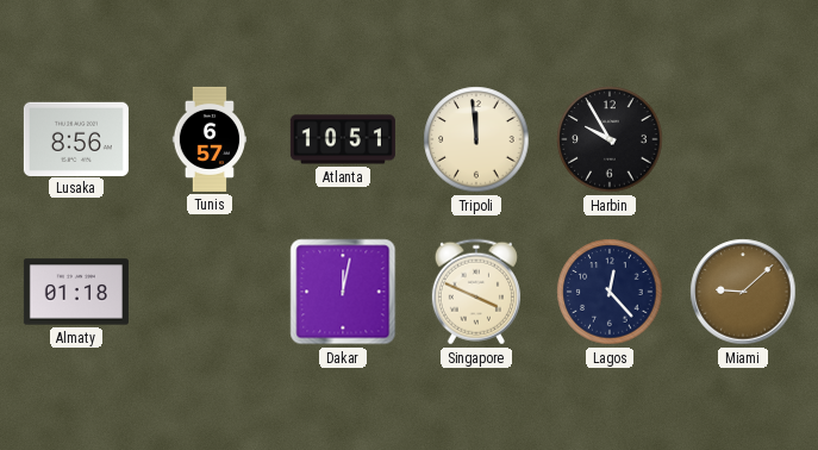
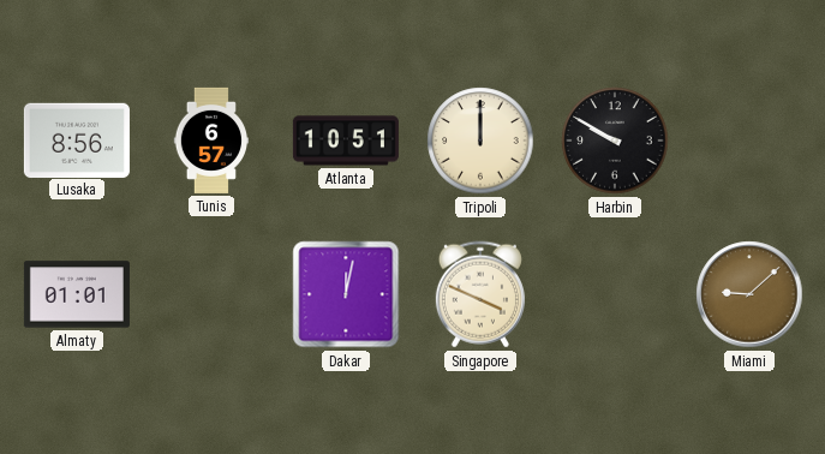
Tripoli: 11:59 -> 12:00 (480, 141)
Harbin: 9:55 -> 9:50 (615, 141)
Almaty: 01:18 -> 01:01 (77, 294)
Lagos: 12:23 -> none (610, 292)
